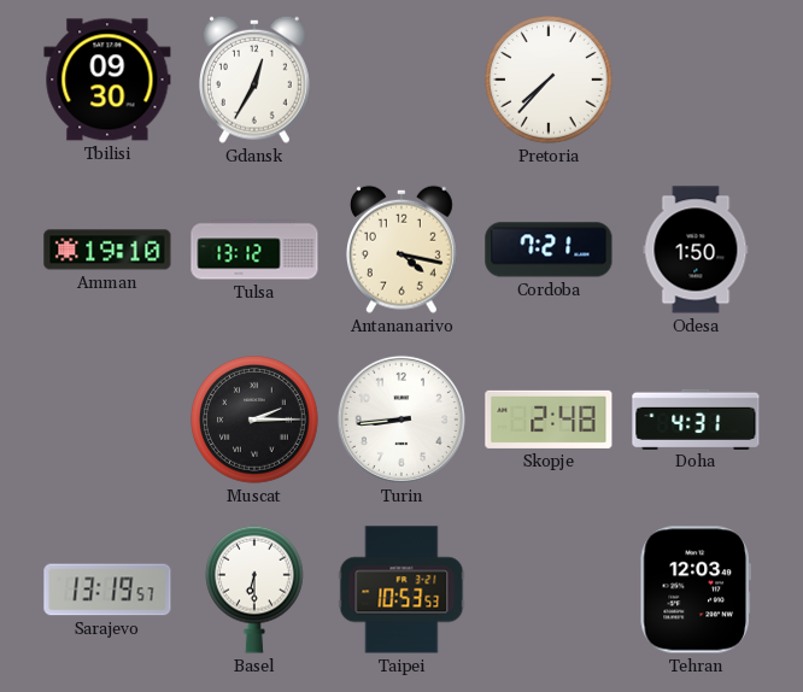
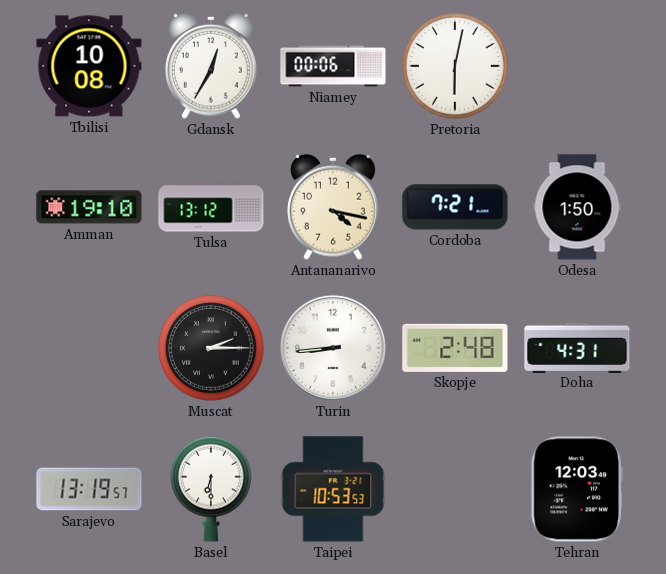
Tbilisi: 09:30 -> 10:08 (89, 66)
Niamey: none -> 00:06 (333, 66)
Pretoria: 7:37 -> 6:02 (455, 66)
